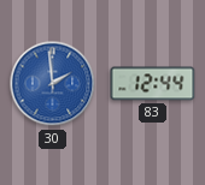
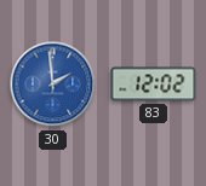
83: 12:44 -> 12:02 (154, 85)
